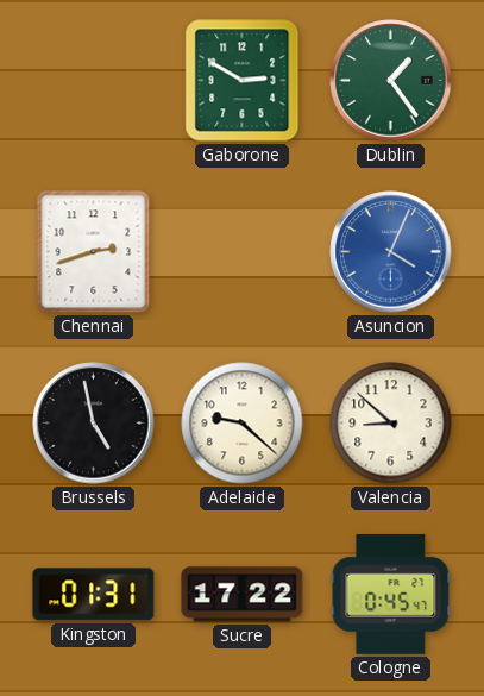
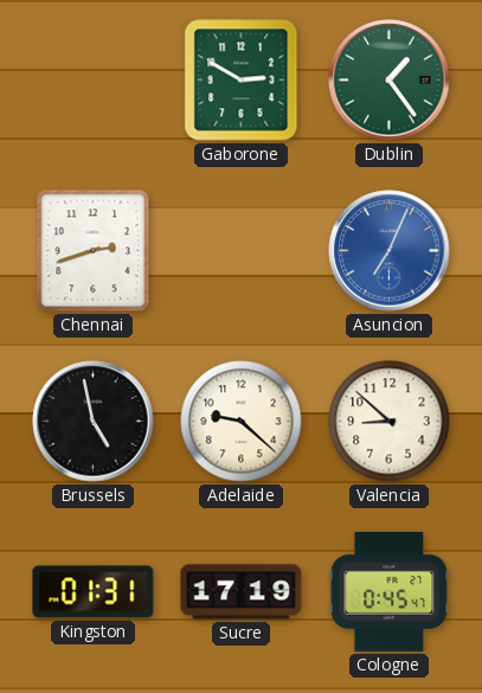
Asuncion: 4:04 -> 7:04 (390, 251)
Sucre: 17:22 -> 17:19 (242, 592)
